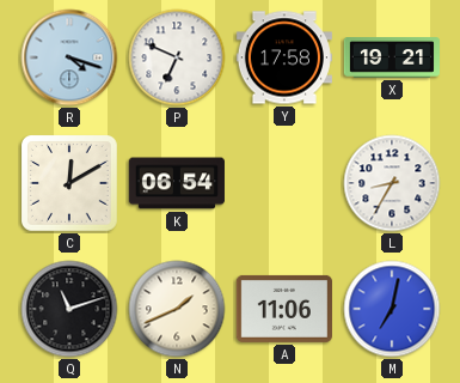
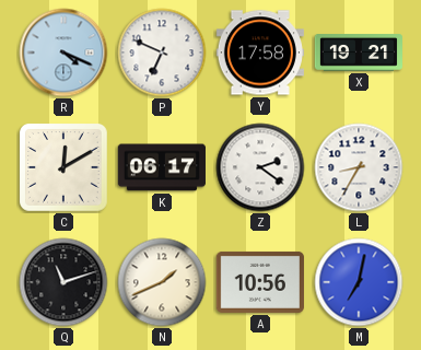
R: 4:18 -> 4:19 (63, 52)
K: 06:54 -> 06:17 (162, 167)
Z: none -> 2:21 (260, 167)
A: 11:06 -> 10:56 (260, 282)
